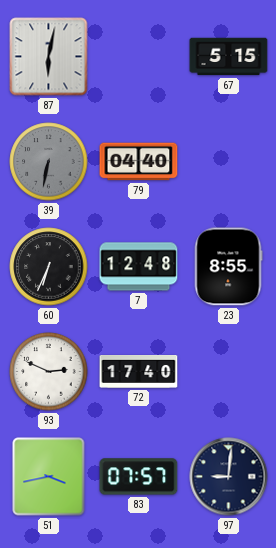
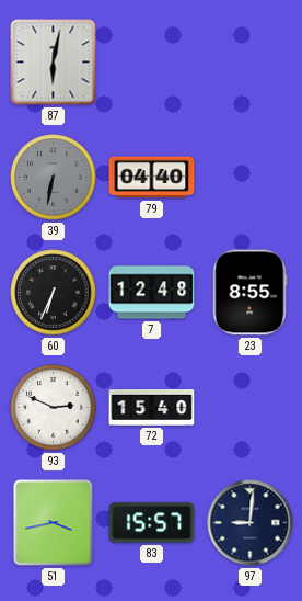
67: 5:15 -> none (229, 57)
72: 17:40 -> 15:40 (152, 408)
83: 07:57 -> 15:57 (152, 523)
